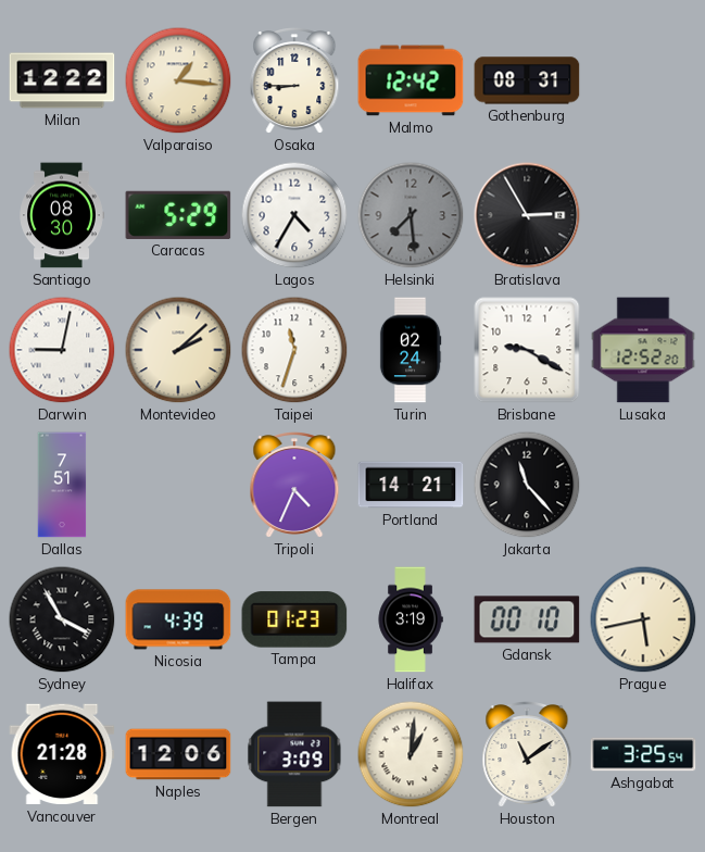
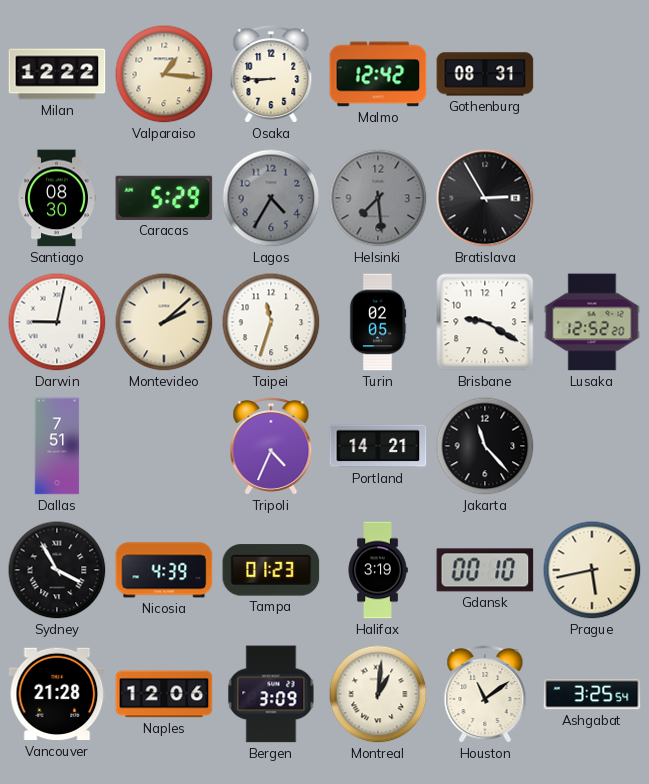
Lagos dial: white -> grey (271, 198)
Turin: 02:24 -> 02:05 (378, 322)
